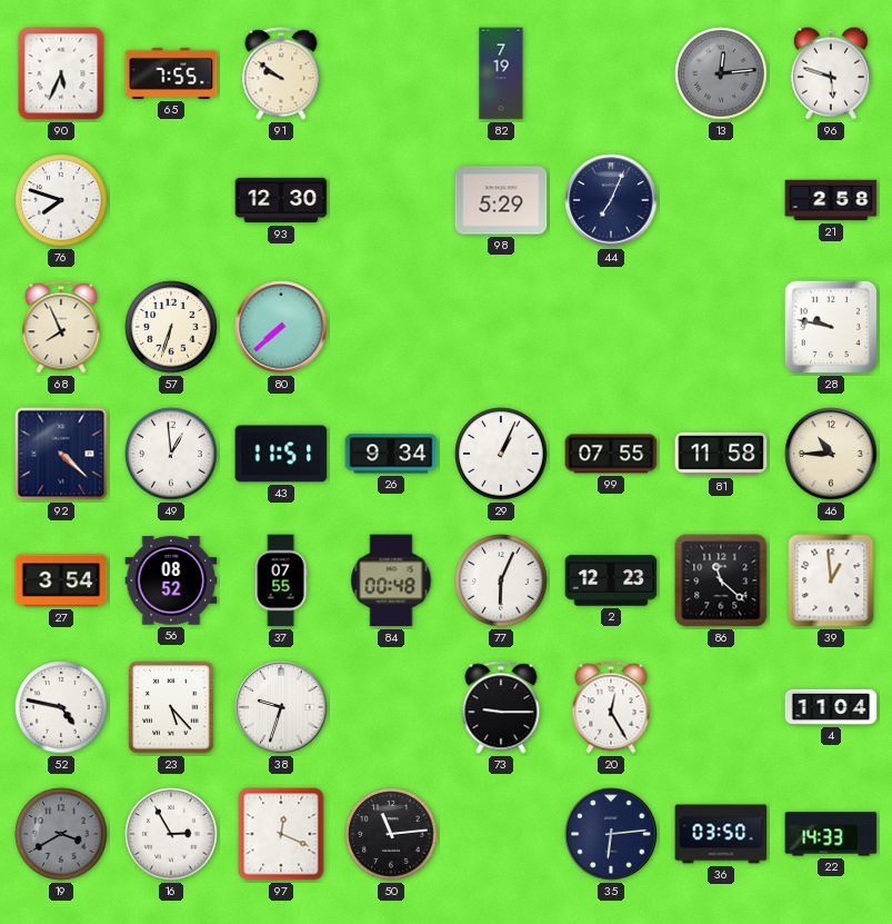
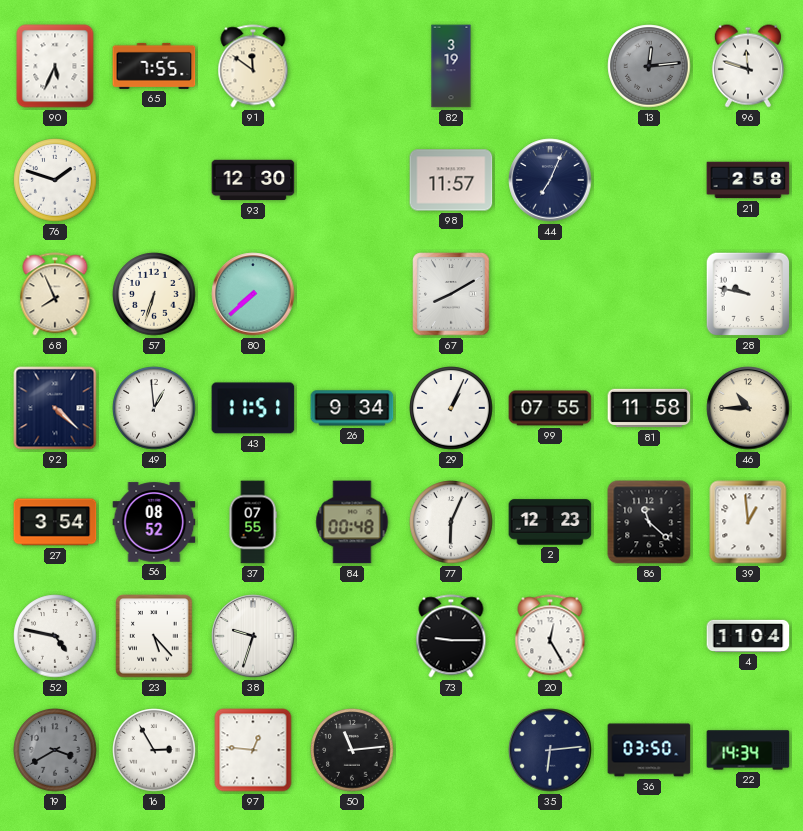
91: 9:51 -> 11:51 (253, 66)
82: 7:19 -> 3:19 (451, 66)
96: 5:48 -> 11:48 (748, 66)
76: 7:48 -> 1:48 (55, 180)
98: 5:29 -> 11:57 (451, 180)
67: none -> 8:10 (451, 294)
97: 12:19 -> 12:46 (253, 750)
22: 14:33 -> 14:34 (748, 750)
